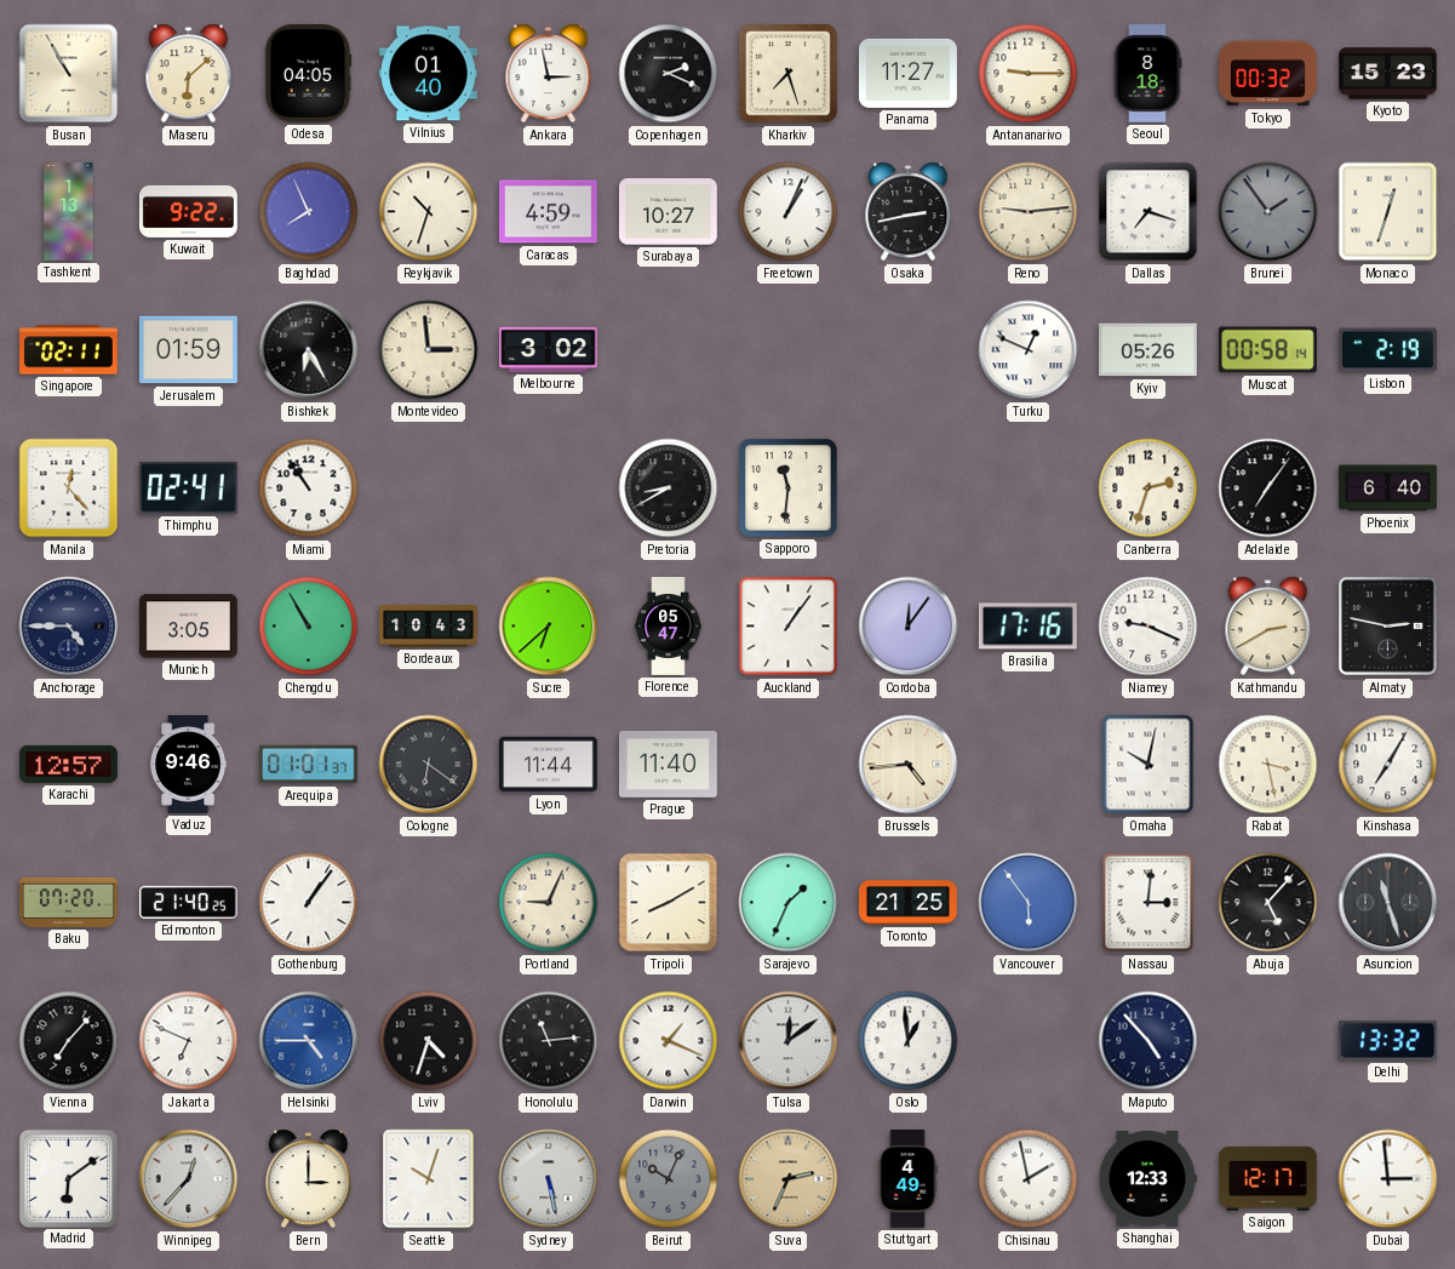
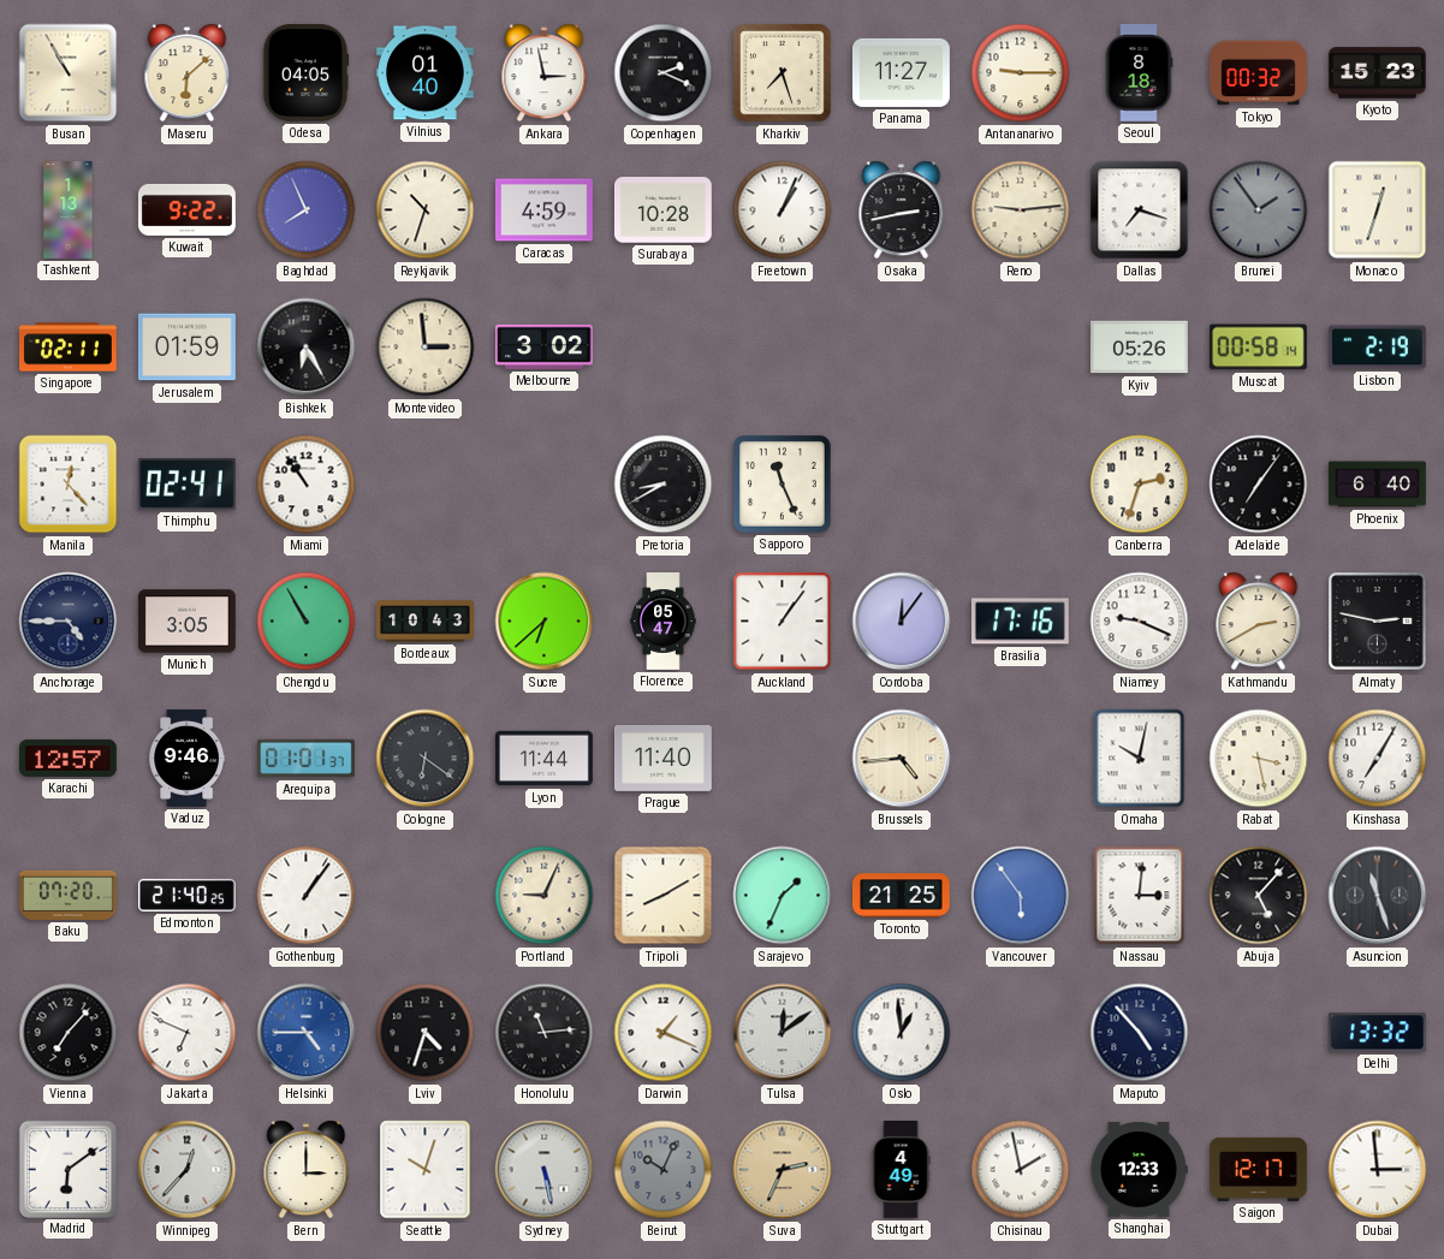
Surabaya: 10:27 -> 10:28 (662, 210)
Turku: 12:49 -> none (1029, 350)
Sapporo: 11:31 -> 11:26 (783, 485)
